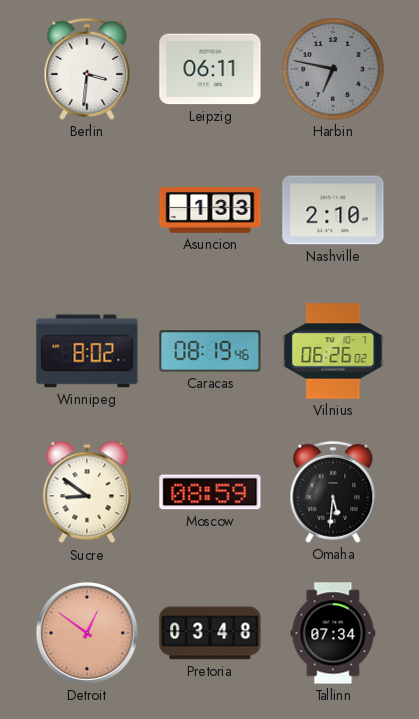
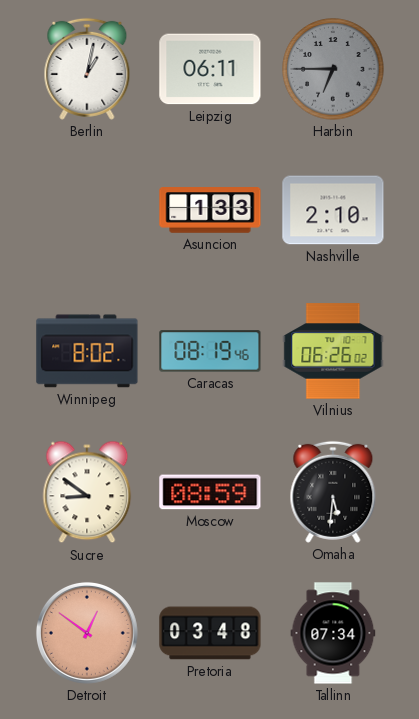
Berlin: 3:31 -> 1:02 (87, 69)
Harbin: 6:47 -> 6:45 (333, 69)
